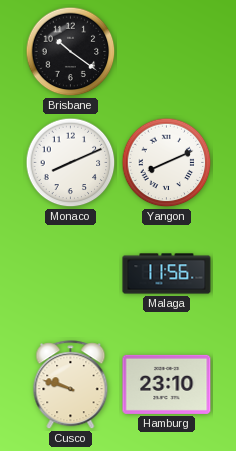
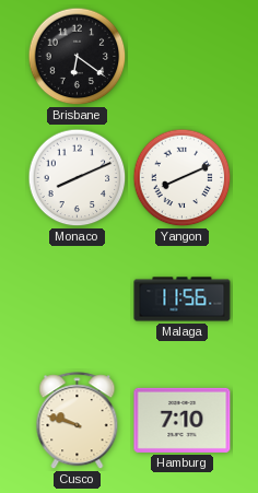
Brisbane: 10:21 -> 6:21 (78, 57)
Hamburg: 23:10 -> 7:10 (183, 420)
